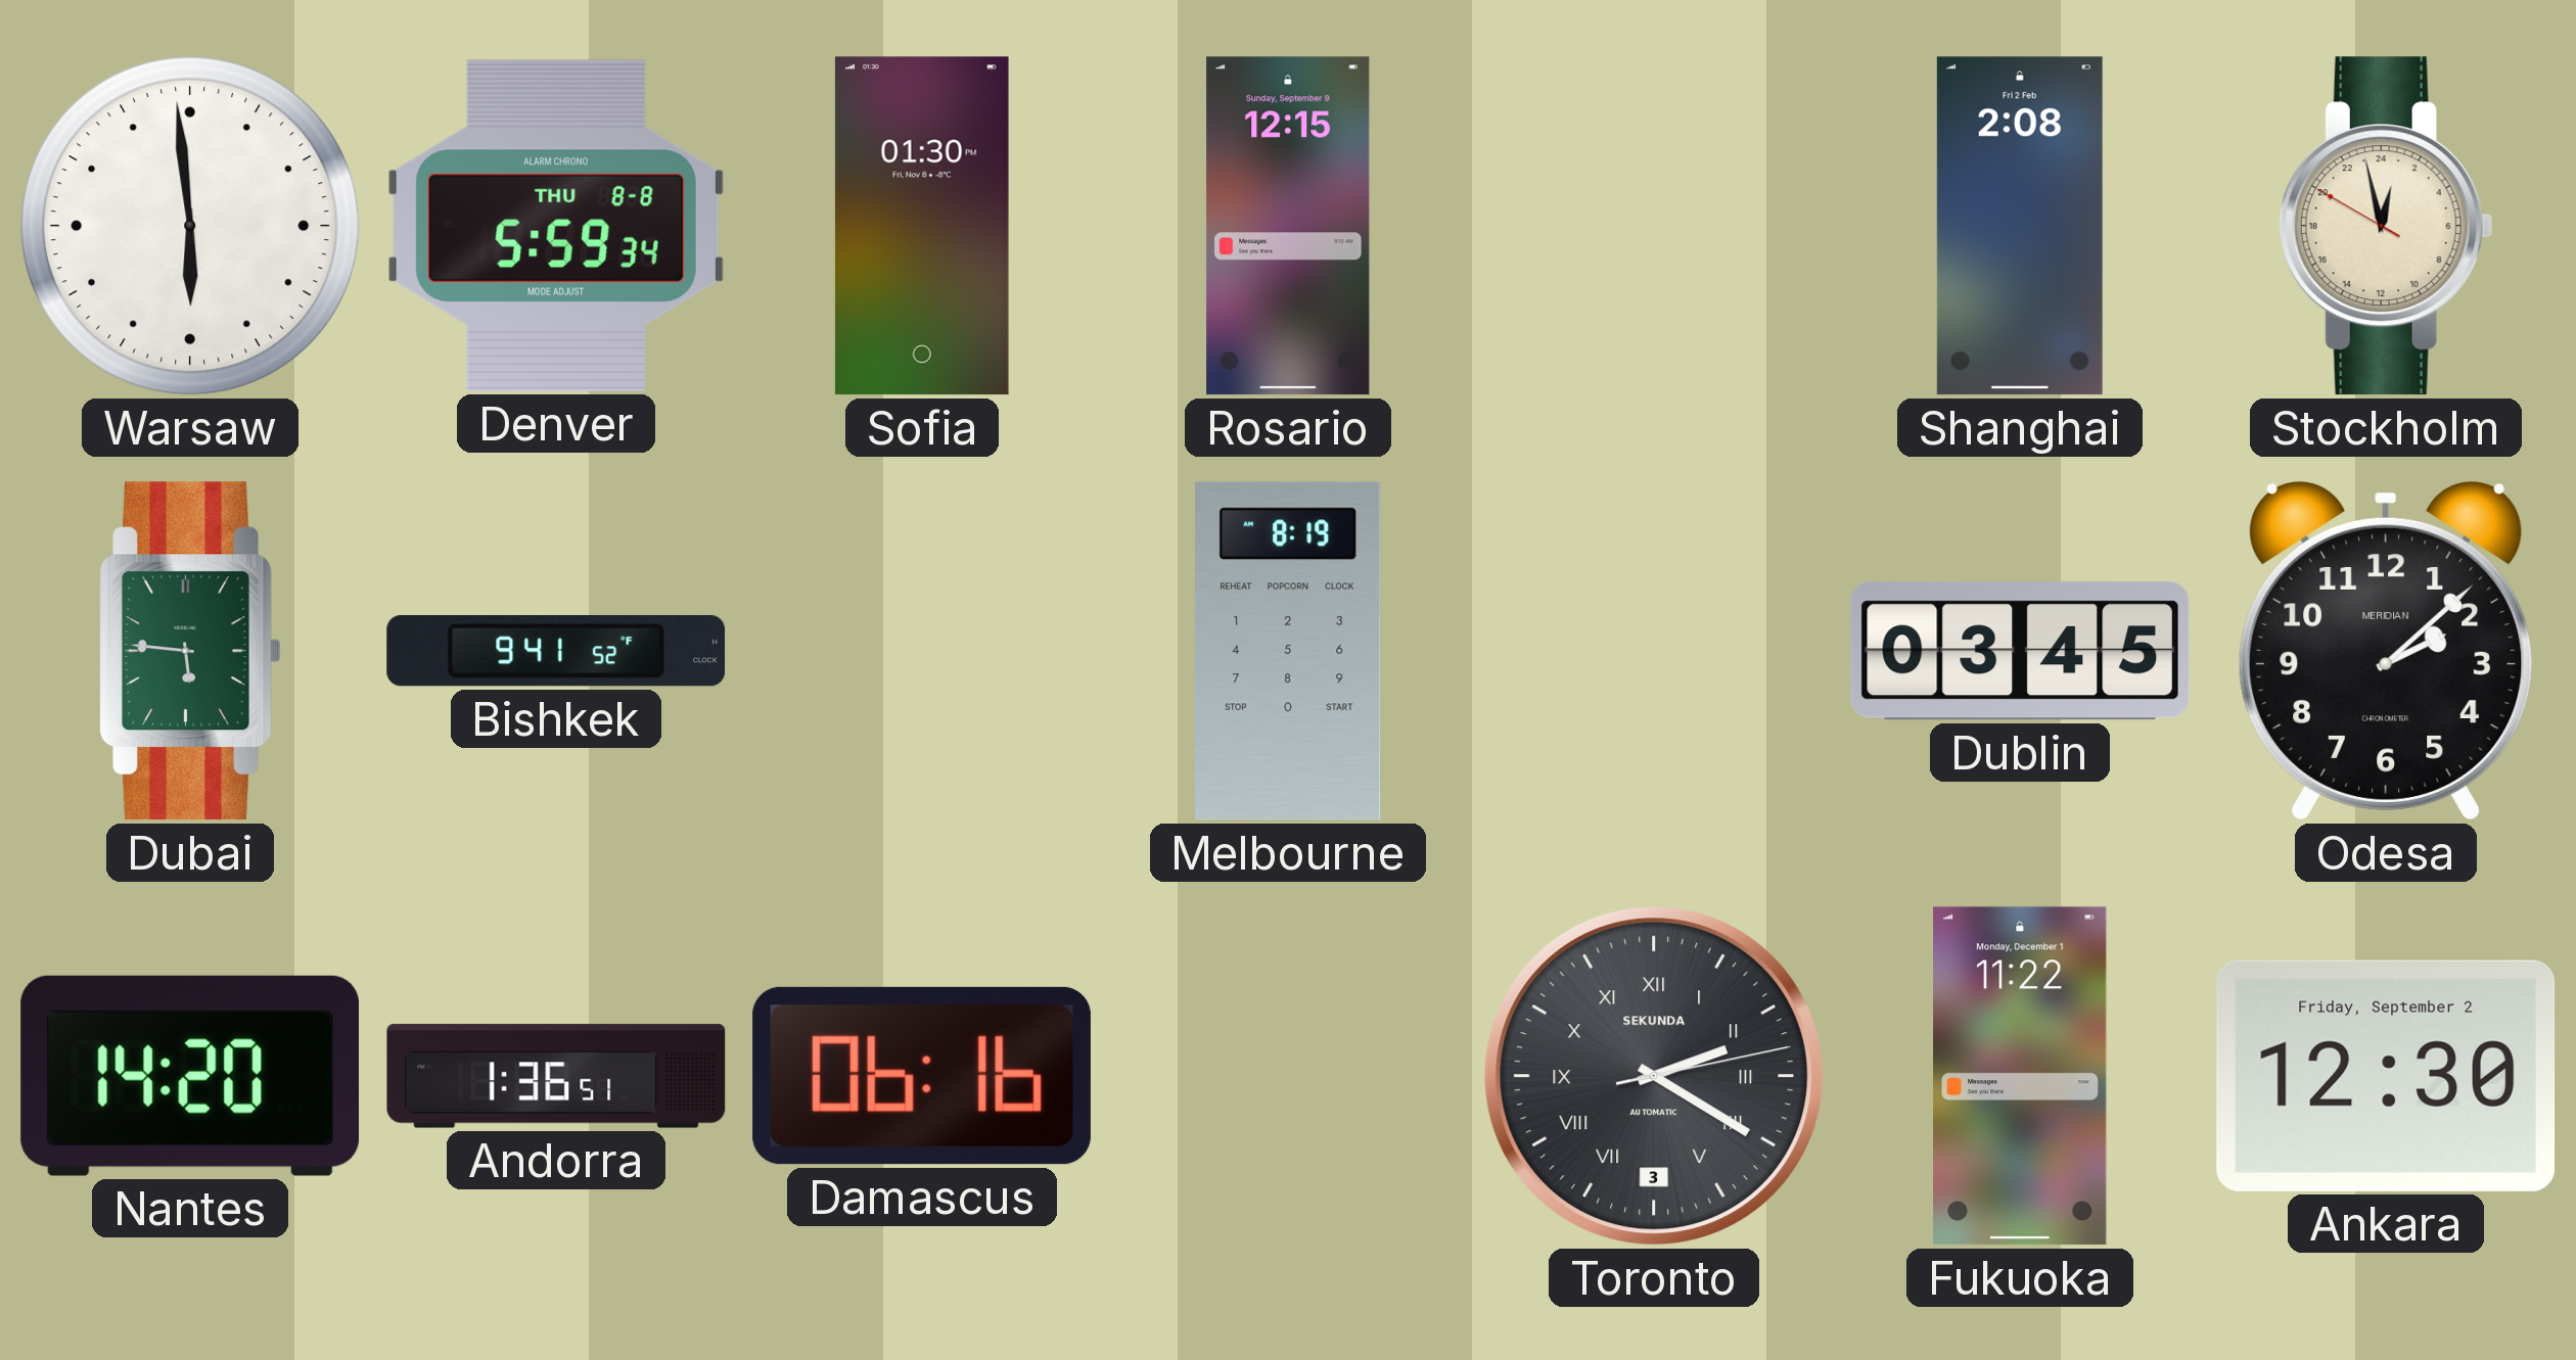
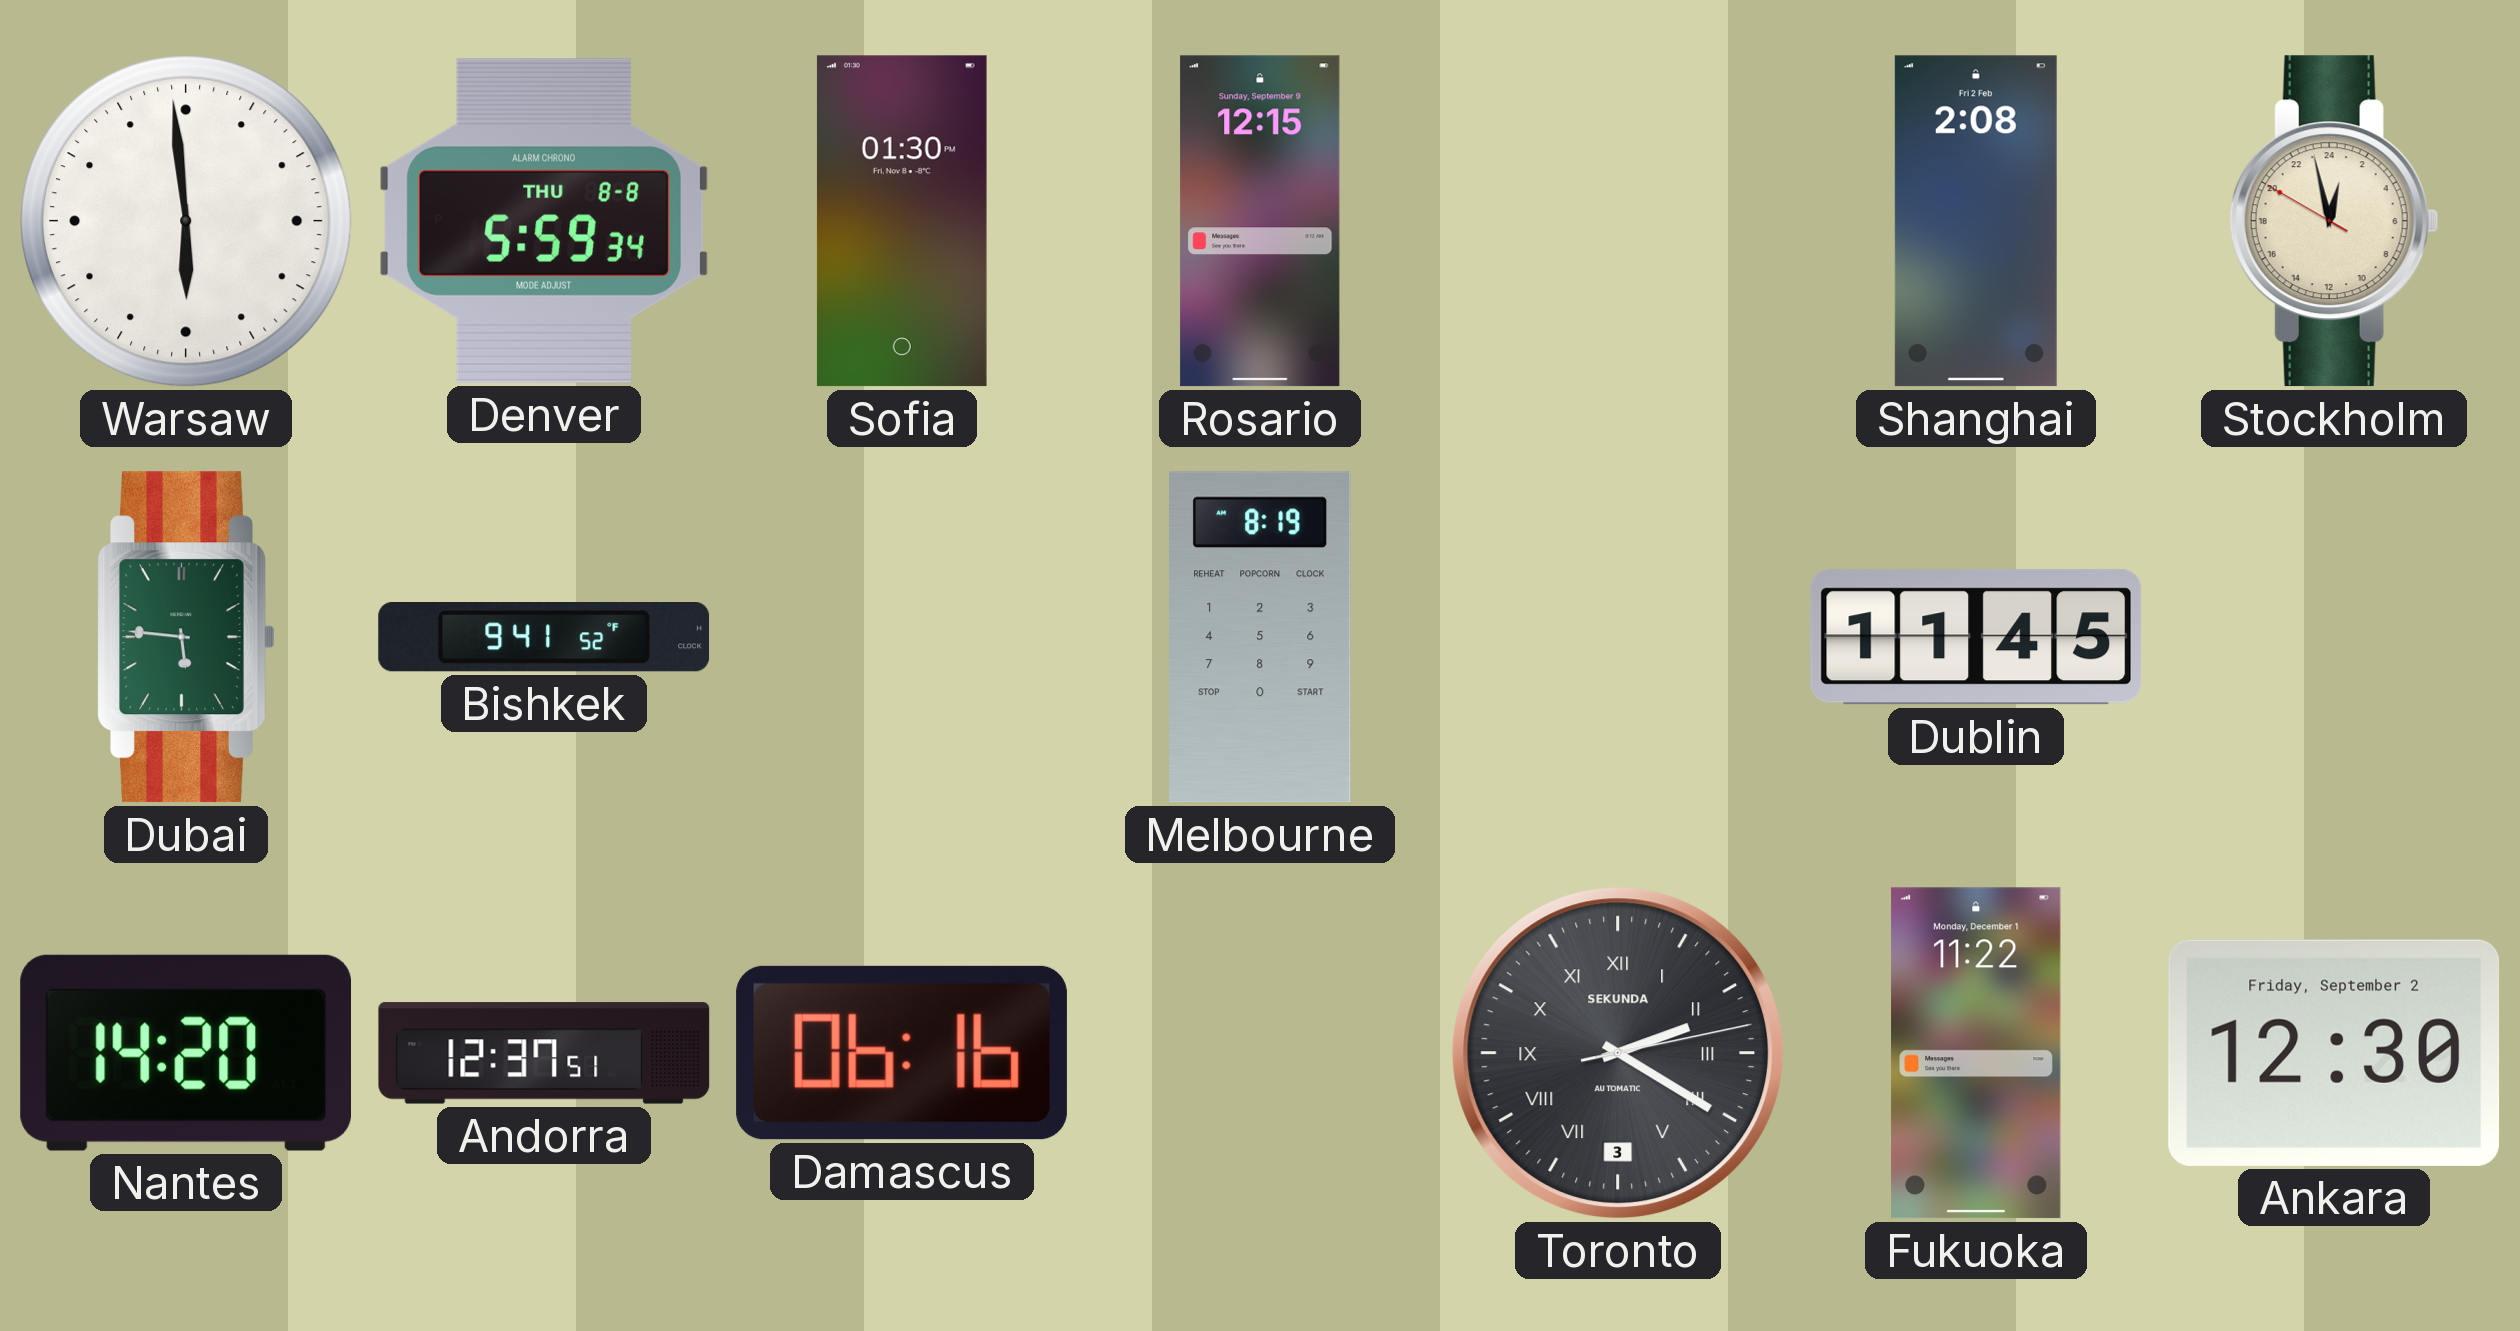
Dublin: 03:45 -> 11:45 (1976, 637)
Odesa: 2:08 -> none (2386, 651)
Andorra: 1:36 -> 12:37 (544, 1053)
